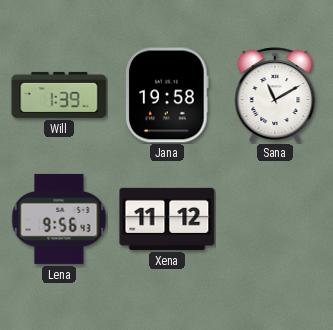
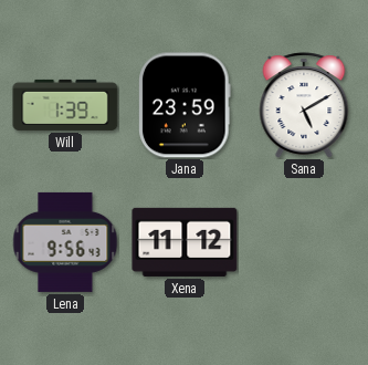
Jana: 19:58 -> 23:59 (186, 105)
Sana: 11:10 -> 5:10 (304, 105)
